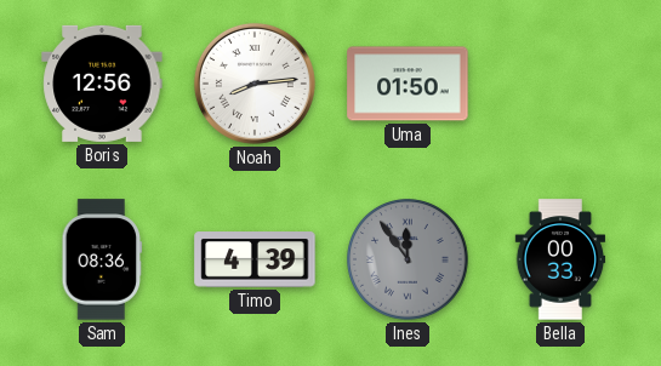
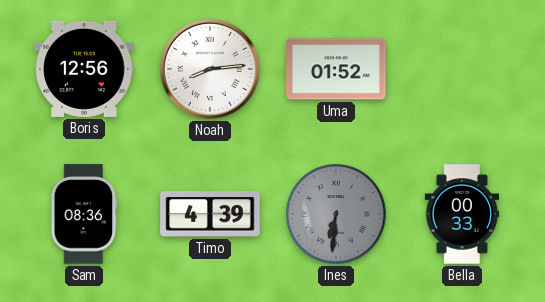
Uma: 01:50 -> 01:52 (336, 69)
Ines: 11:54 -> 6:31 (336, 214)
